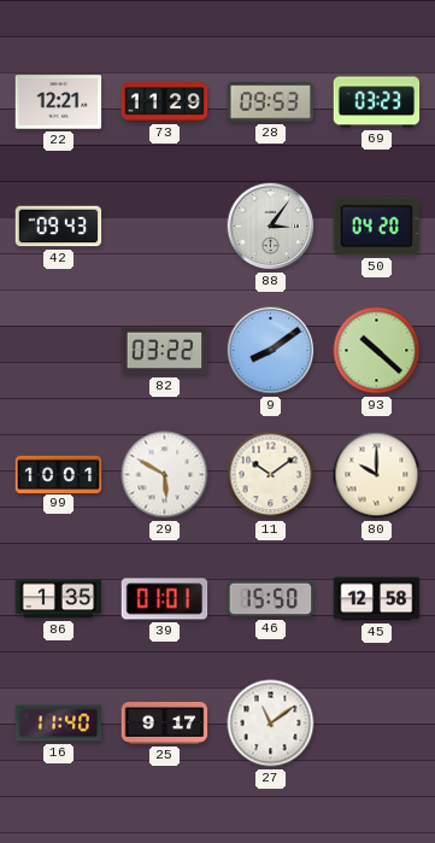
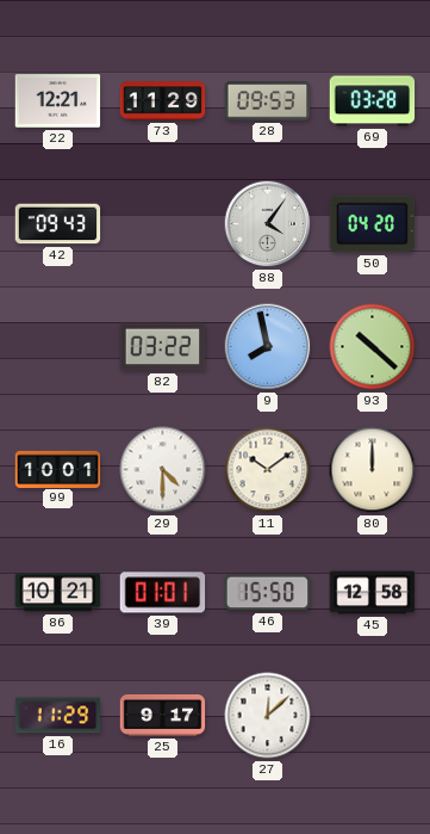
69: 03:23 -> 03:28 (373, 101)
88: 3:06 -> 4:06 (268, 224)
9: 8:09 -> 7:58 (268, 347)
29: 5:50 -> 4:30 (163, 470)
80: 10:00 -> 12:00 (373, 470)
86: 1:35 -> 10:21 (58, 593)
16: 11:40 -> 11:29 (58, 716)
27: 11:09 -> 12:08 (268, 716)
